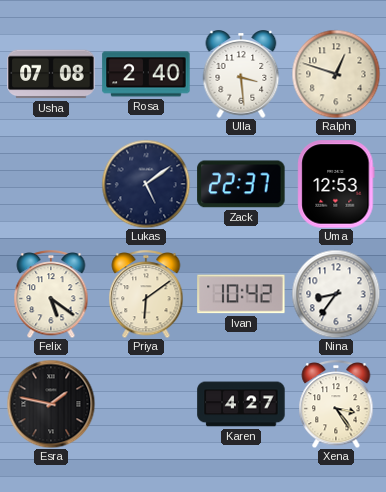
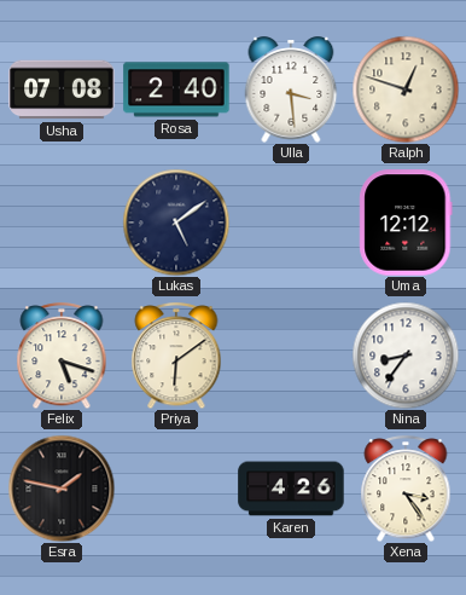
Zack: 22:37 -> none (241, 184)
Uma: 12:53 -> 12:12 (406, 223)
Felix: 5:21 -> 5:18 (62, 356)
Ivan: 10:42 -> none (241, 294)
Karen: 4:27 -> 4:26 (291, 489)
